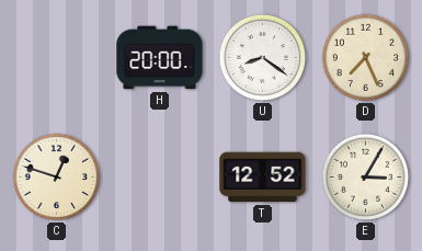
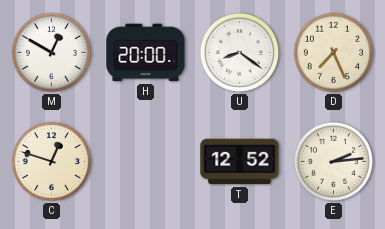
M: none -> 12:50 (51, 52)
E: 3:05 -> 2:14 (333, 161)
